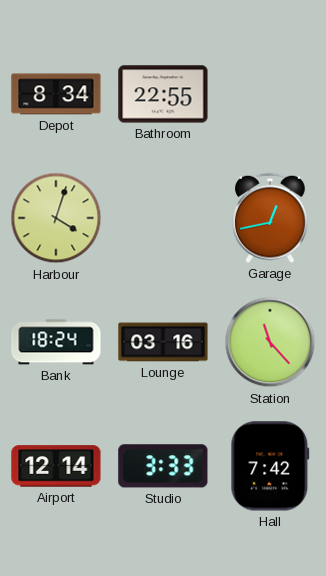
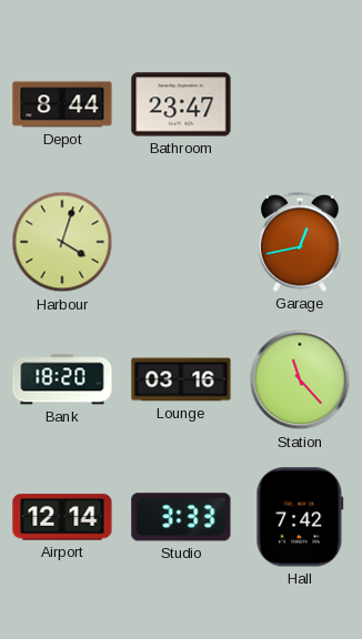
Depot: 8:34 -> 8:44 (62, 104)
Bathroom: 22:55 -> 23:47 (181, 104)
Bank: 18:24 -> 18:20 (62, 379)
